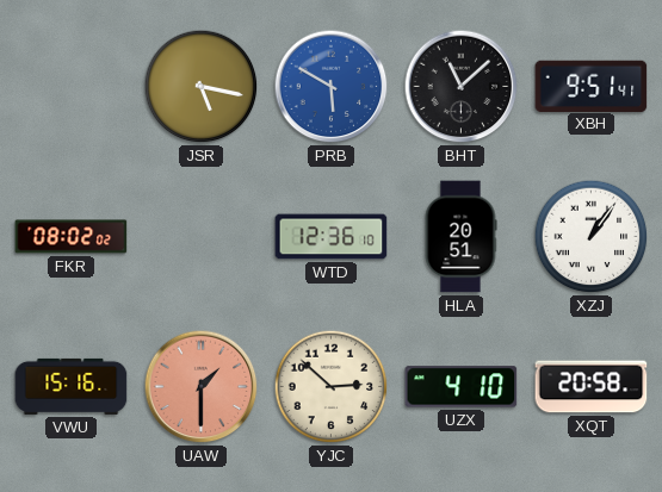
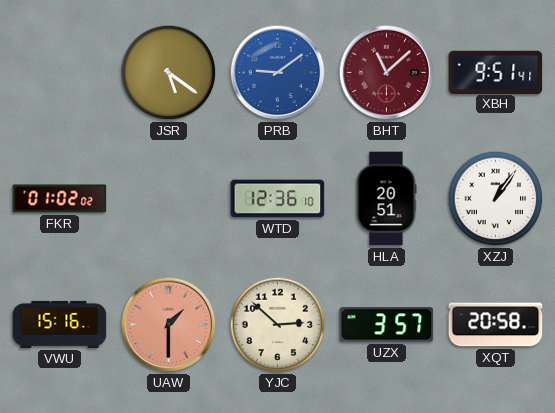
JSR: 5:17 -> 5:21 (169, 73)
PRB: 5:50 -> 9:09 (278, 73)
BHT dial: black -> burgundy (387, 73)
FKR: 08:02 -> 01:02 (60, 199)
UZX: 4:10 -> 3:57 (387, 325)
